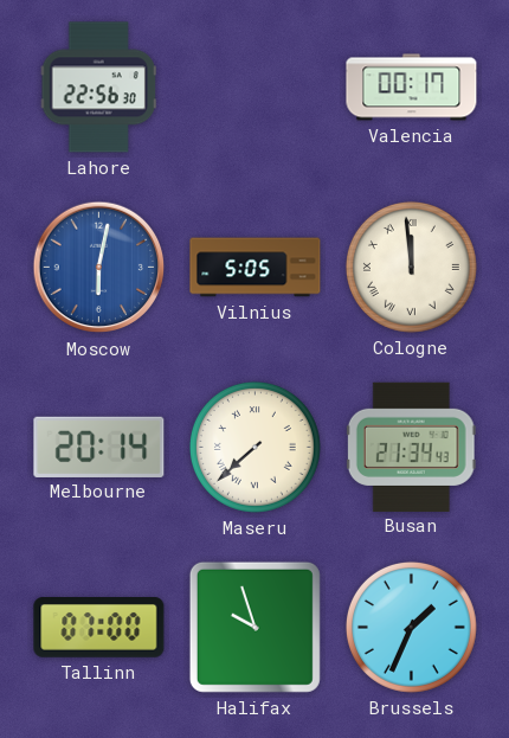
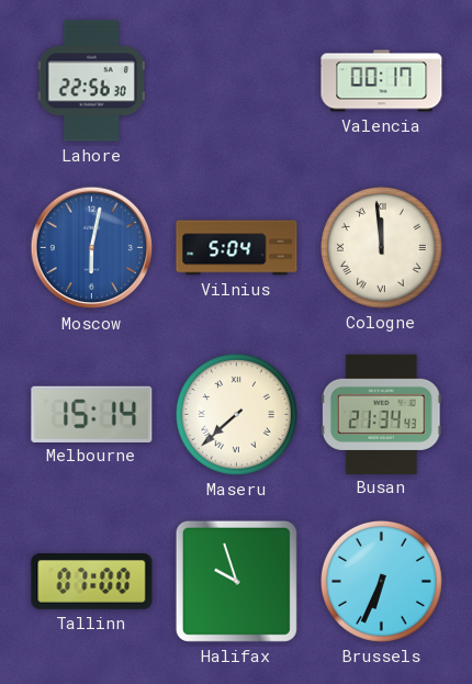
Vilnius: 5:05 -> 5:04 (237, 248)
Melbourne: 20:14 -> 15:14 (92, 414)
Brussels: 1:34 -> 6:34 (381, 581)
